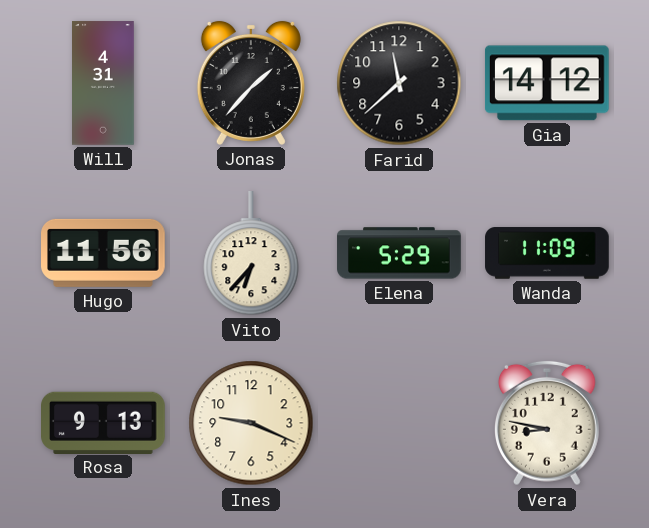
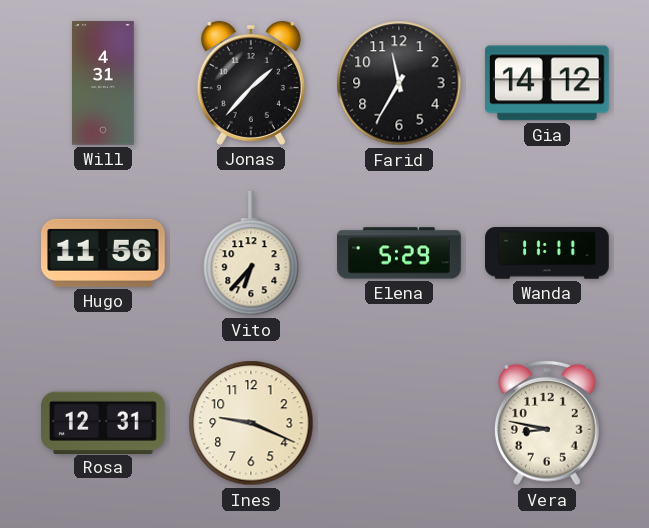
Farid: 11:38 -> 11:35 (399, 83)
Wanda: 11:09 -> 11:11 (547, 253)
Rosa: 9:13 -> 12:31 (104, 422)
